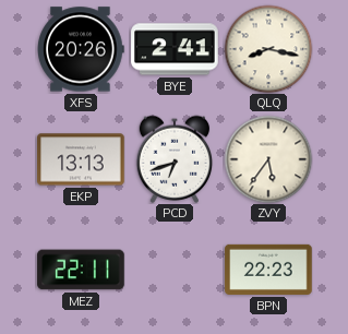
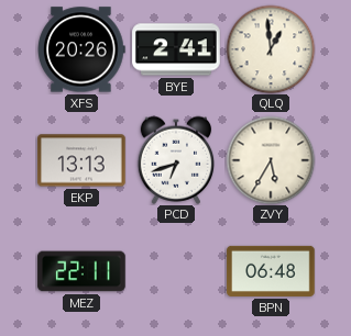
QLQ: 8:17 -> 12:59 (271, 49)
ZVY: 5:36 -> 5:35 (271, 160)
BPN: 22:23 -> 06:48 (271, 271)
